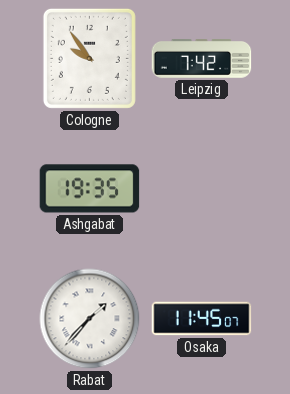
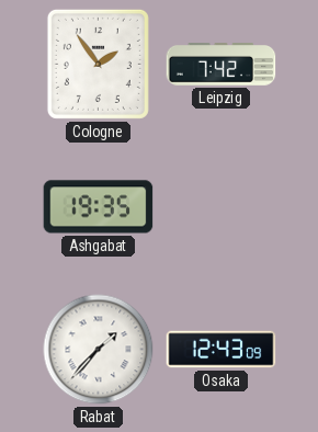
Cologne: 9:54 -> 1:54 (98, 64)
Osaka: 11:45 -> 12:43 (222, 350)
